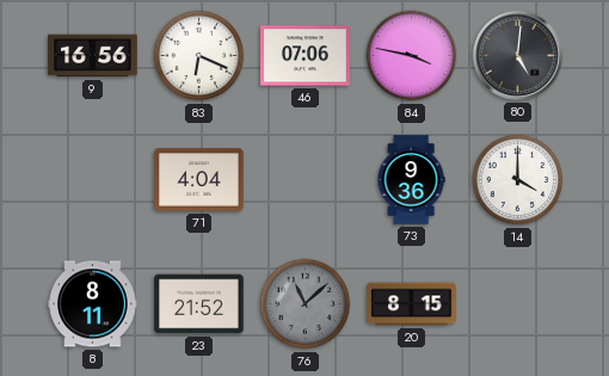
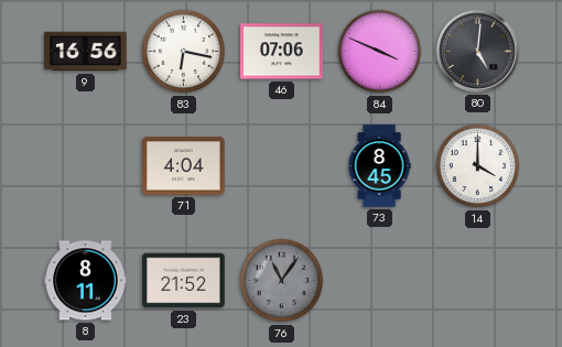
83: 6:19 -> 6:17 (184, 52)
84: 3:47 -> 3:49 (380, 52)
73: 9:36 -> 8:45 (379, 166)
76: 11:08 -> 11:06 (282, 281)
20: 8:15 -> none (412, 304)
